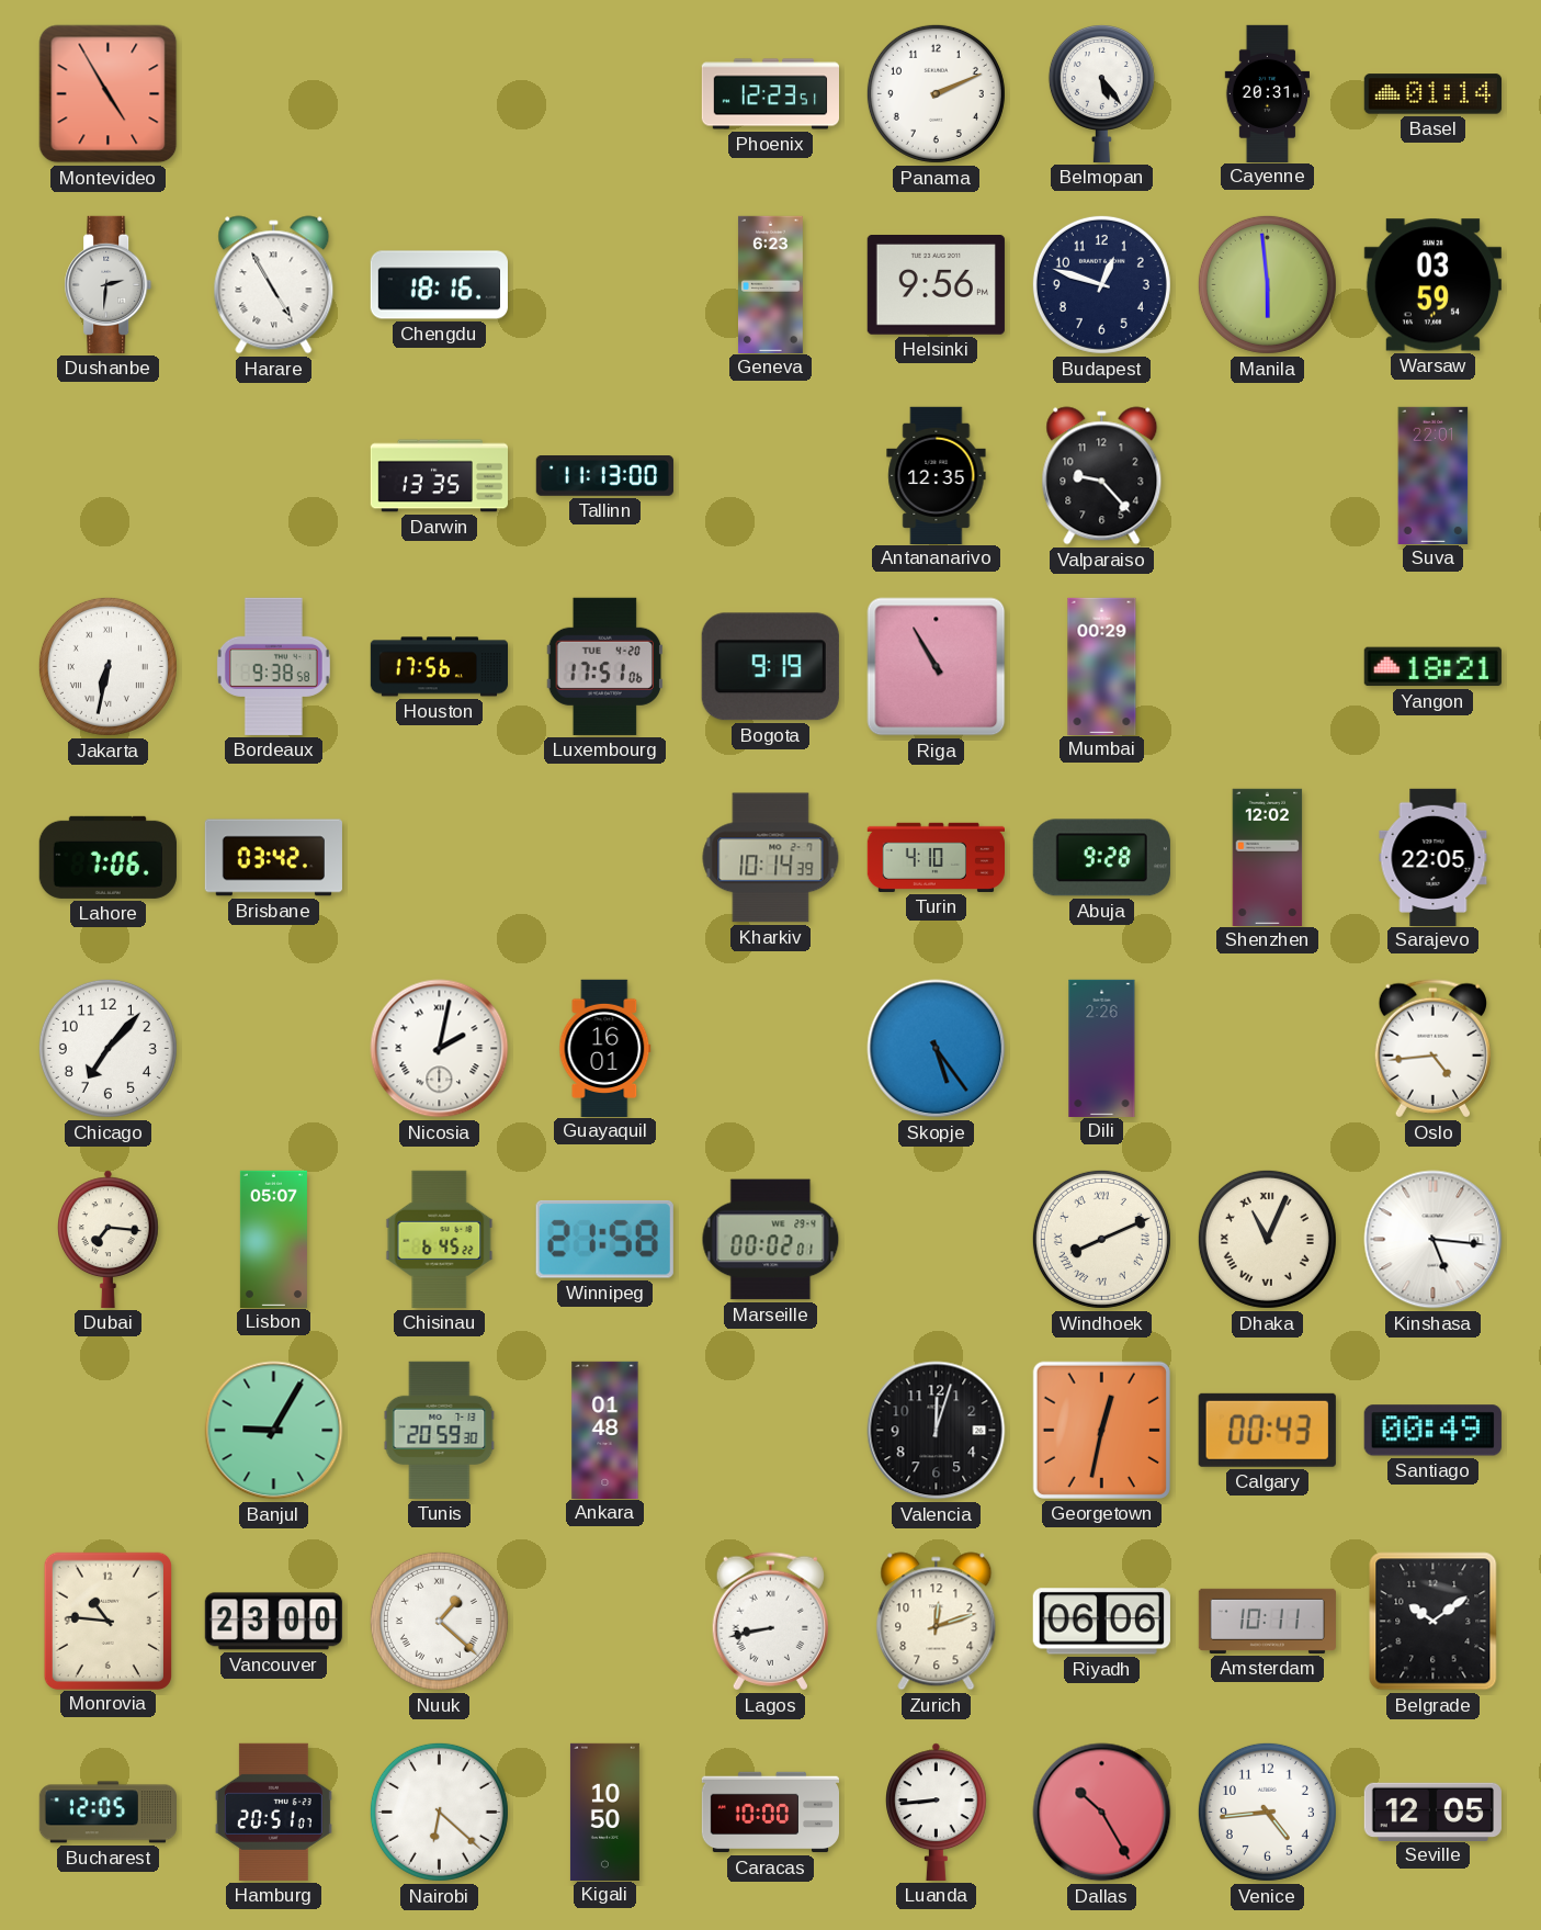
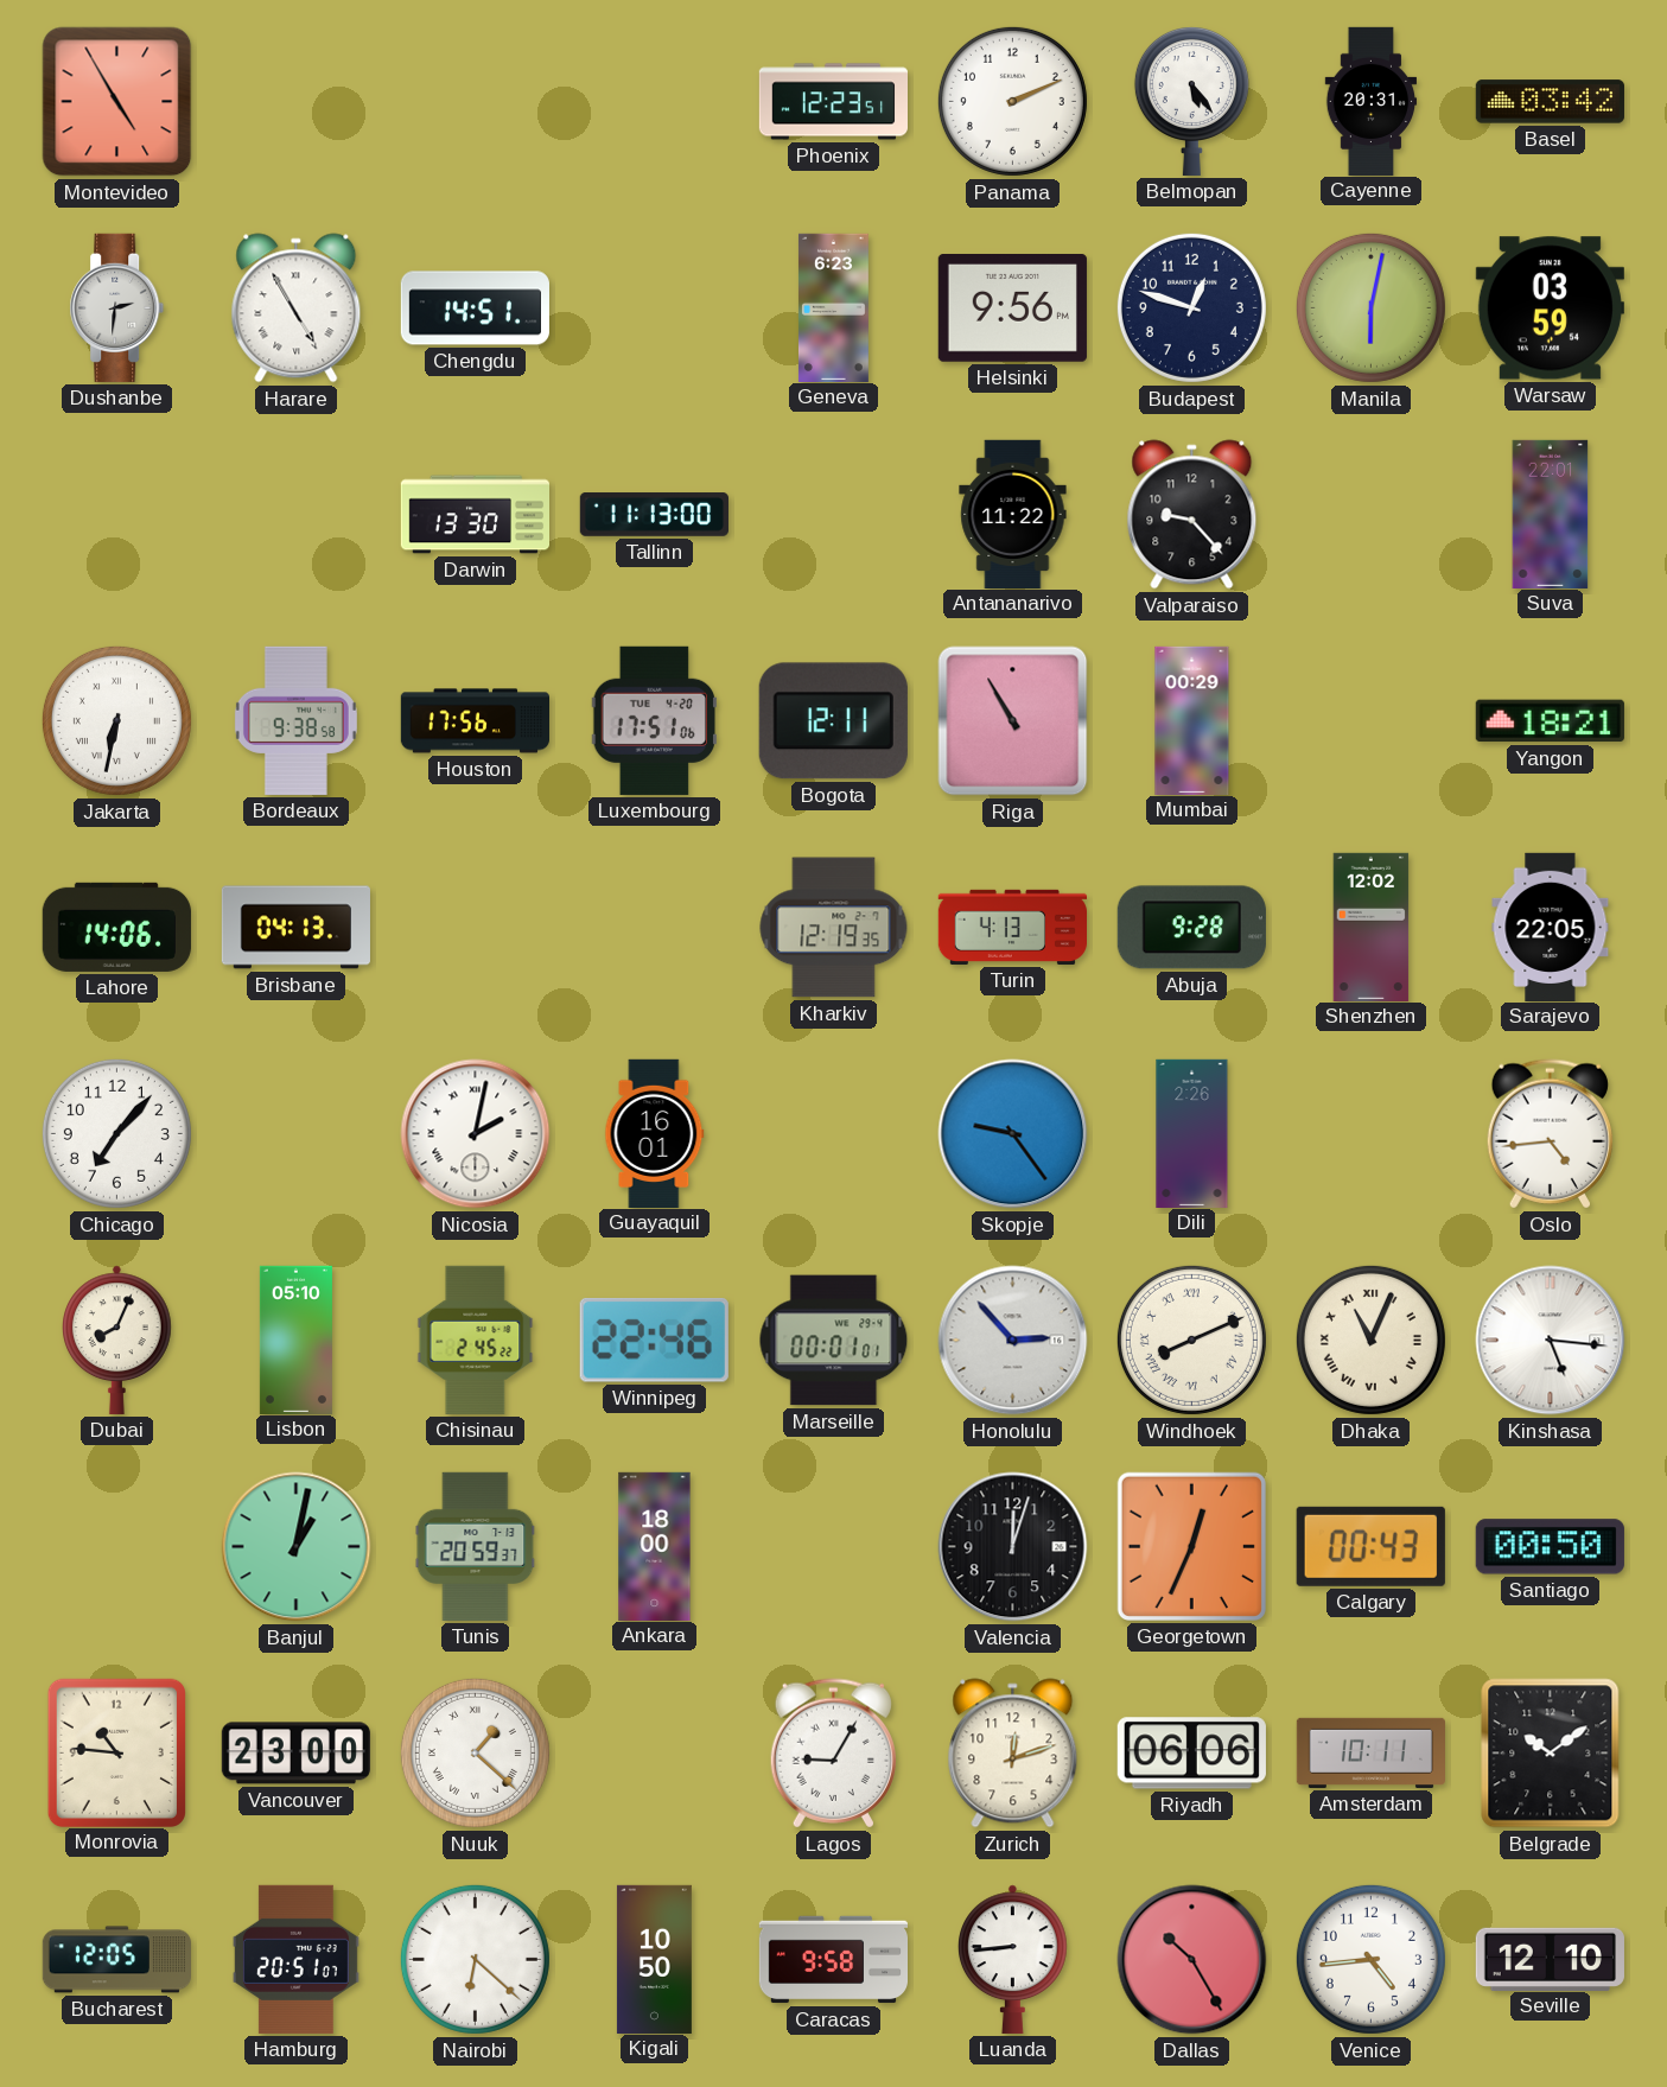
Basel: 01:14 -> 03:42 (1550, 102)
Chengdu: 18:16 -> 14:51 (475, 308)
Manila: 5:59 -> 6:02 (1370, 307)
Darwin: 13:35 -> 13:30 (475, 515)
Antananarivo: 12:35 -> 11:22 (1013, 514)
Bogota: 9:19 -> 12:11 (833, 721)
Lahore: 7:06 -> 14:06 (116, 927)
Brisbane: 03:42 -> 04:13 (295, 928)
Kharkiv: 10:14 -> 12:19 (834, 928)
Turin: 4:10 -> 4:13 (1012, 927)
Skopje: 5:24 -> 9:24 (1013, 1134)
Dubai: 7:16 -> 8:04 (117, 1340)
Lisbon: 05:07 -> 05:10 (295, 1340)
Chisinau: 6:45 -> 2:45 (476, 1340)
Winnipeg: 21:58 -> 22:46 (654, 1340)
Marseille: 00:02 -> 00:01 (834, 1341)
Honolulu: none -> 2:53 (1013, 1341)
Banjul: 9:05 -> 1:02 (297, 1547)
Tunis: 20:59:30 -> 20:59:37 (476, 1546)
Ankara: 01:48 -> 18:00 (655, 1546)
Georgetown: 12:32 -> 12:34 (1191, 1546)
Santiago: 00:49 -> 00:50 (1550, 1547)
Lagos: 8:43 -> 9:05 (833, 1754)
Caracas: 10:00 -> 9:58 (833, 1960)
Seville: 12:05 -> 12:10 (1550, 1959)
